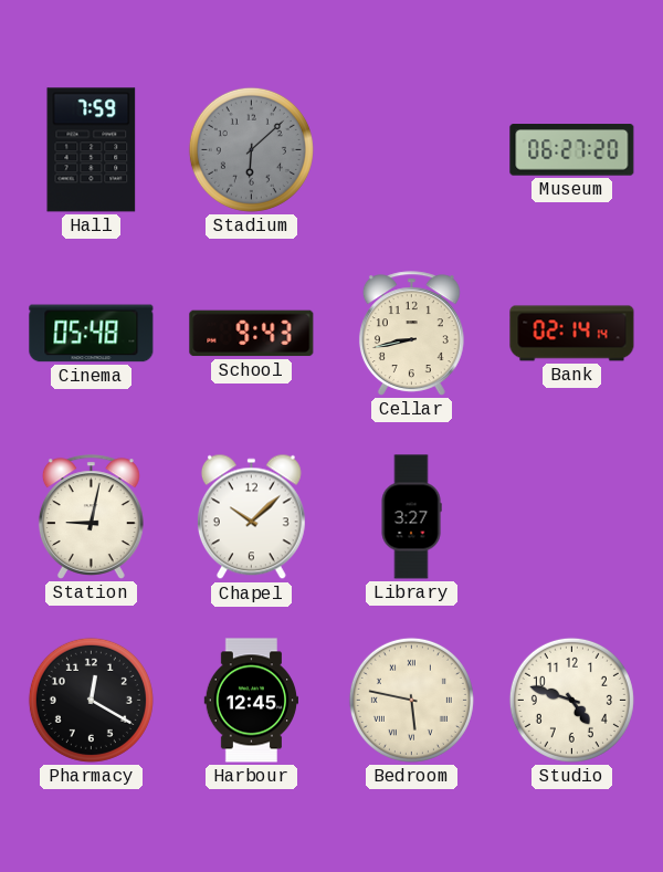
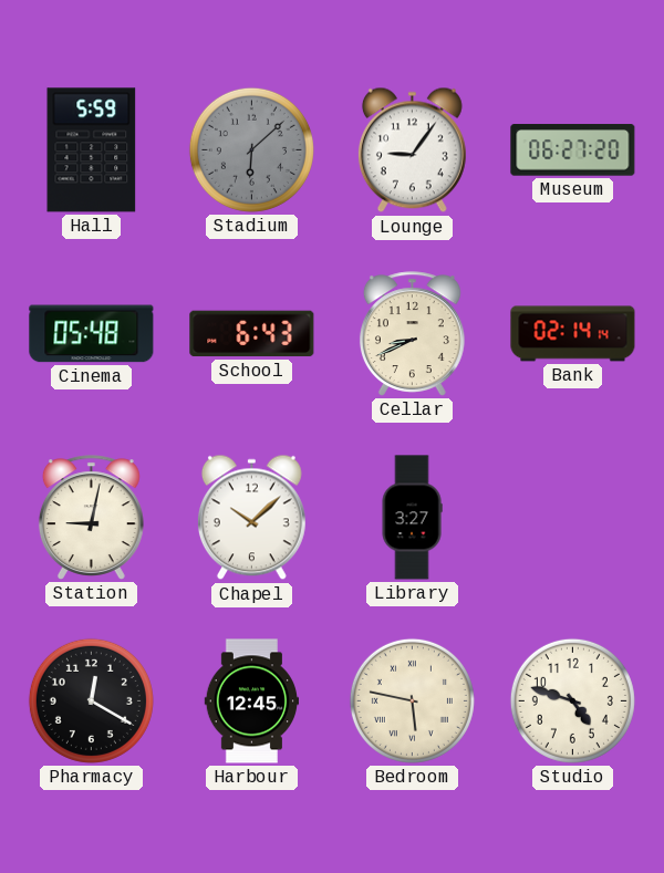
Hall: 7:59 -> 5:59 (92, 150)
Lounge: none -> 9:06 (412, 150)
School: 9:43 -> 6:43 (252, 334)
Cellar: 8:43 -> 8:41 (412, 334)
